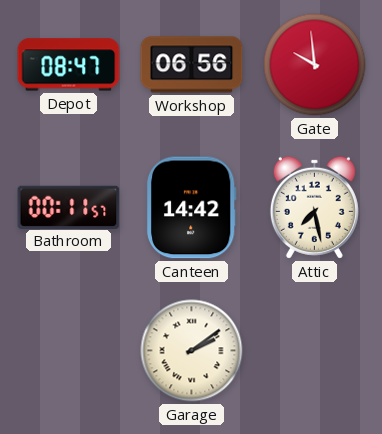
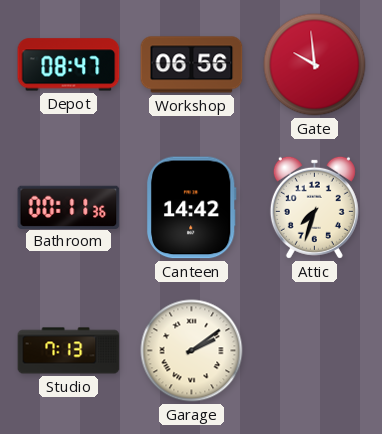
Bathroom: 00:11:57 -> 00:11:36 (69, 207)
Attic: 7:28 -> 7:33 (314, 207)
Studio: none -> 7:13 (69, 351)
